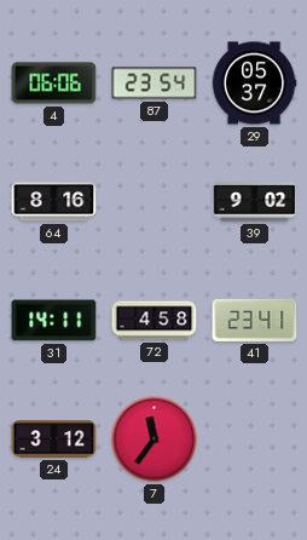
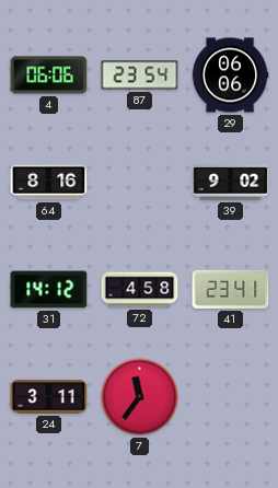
29: 05:37 -> 06:06 (230, 75)
31: 14:11 -> 14:12 (49, 290)
24: 3:12 -> 3:11 (49, 397)
